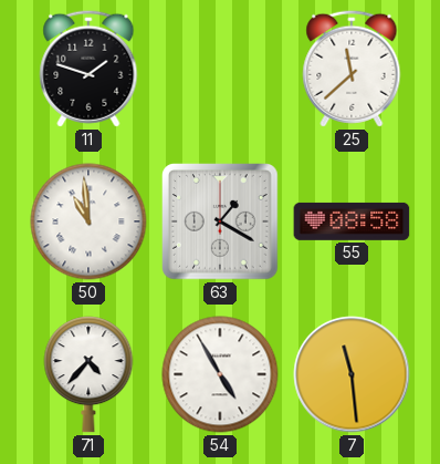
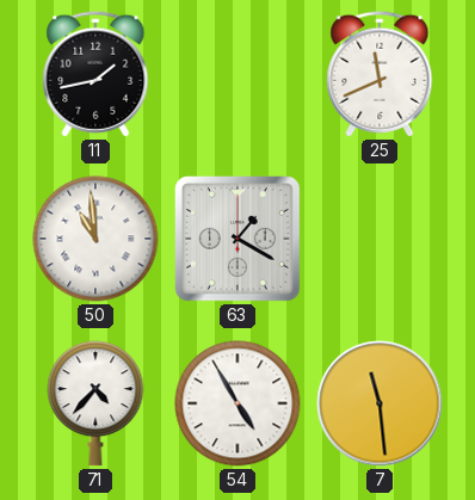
11: 1:48 -> 1:43 (95, 74)
25: 11:38 -> 11:41 (380, 74)
55: 08:58 -> none (352, 221)
